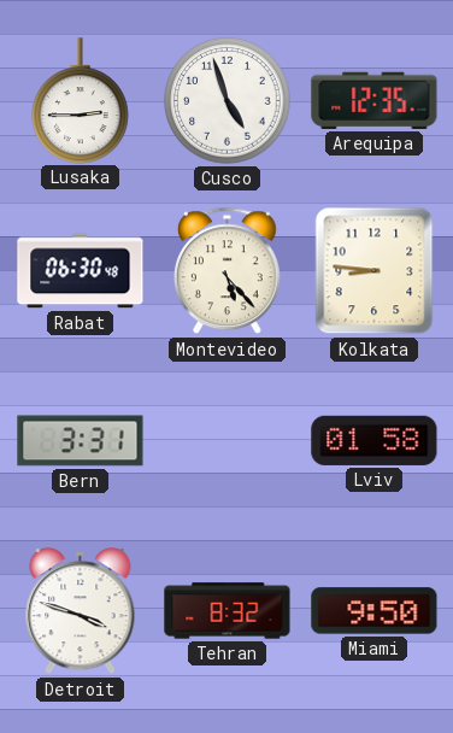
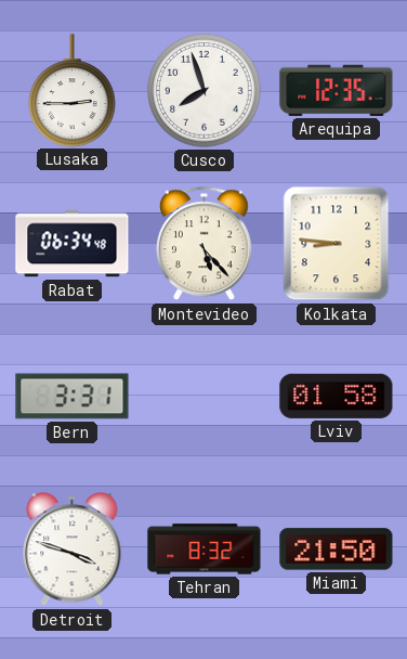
Cusco: 4:57 -> 7:57 (205, 91)
Rabat: 06:30 -> 06:34 (73, 244)
Miami: 9:50 -> 21:50 (337, 550)
